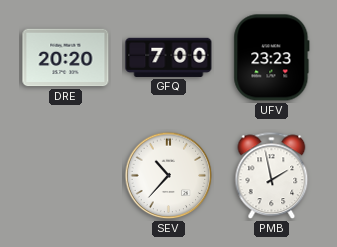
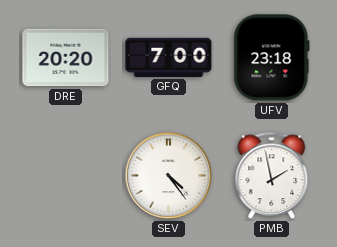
UFV: 23:23 -> 23:18 (272, 58)
SEV: 10:37 -> 4:24 (169, 176)
